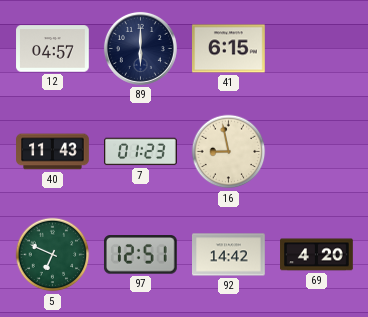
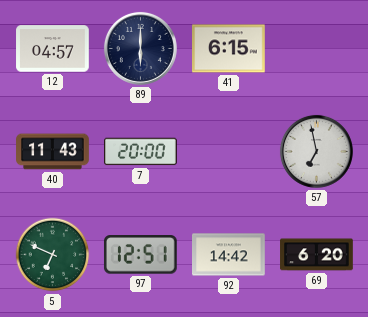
7: 01:23 -> 20:00 (141, 152)
16: 8:58 -> none (229, 152)
57: none -> 6:58 (316, 151)
69: 4:20 -> 6:20 (317, 255)
